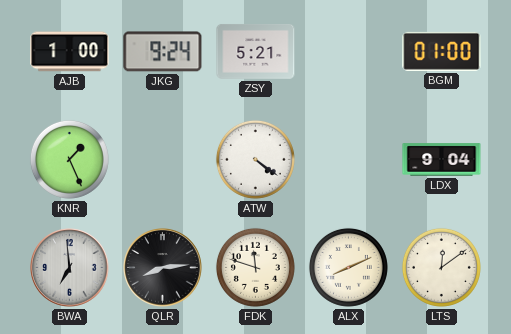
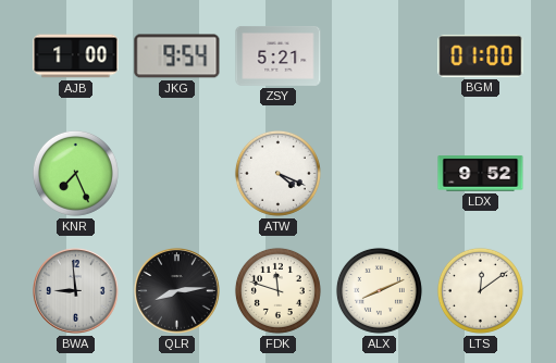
JKG: 9:24 -> 9:54 (177, 57)
KNR: 1:26 -> 7:26 (75, 173)
ATW: 4:21 -> 4:19 (277, 173)
LDX: 9:04 -> 9:52 (481, 174)
BWA: 6:59 -> 8:59 (76, 291)
